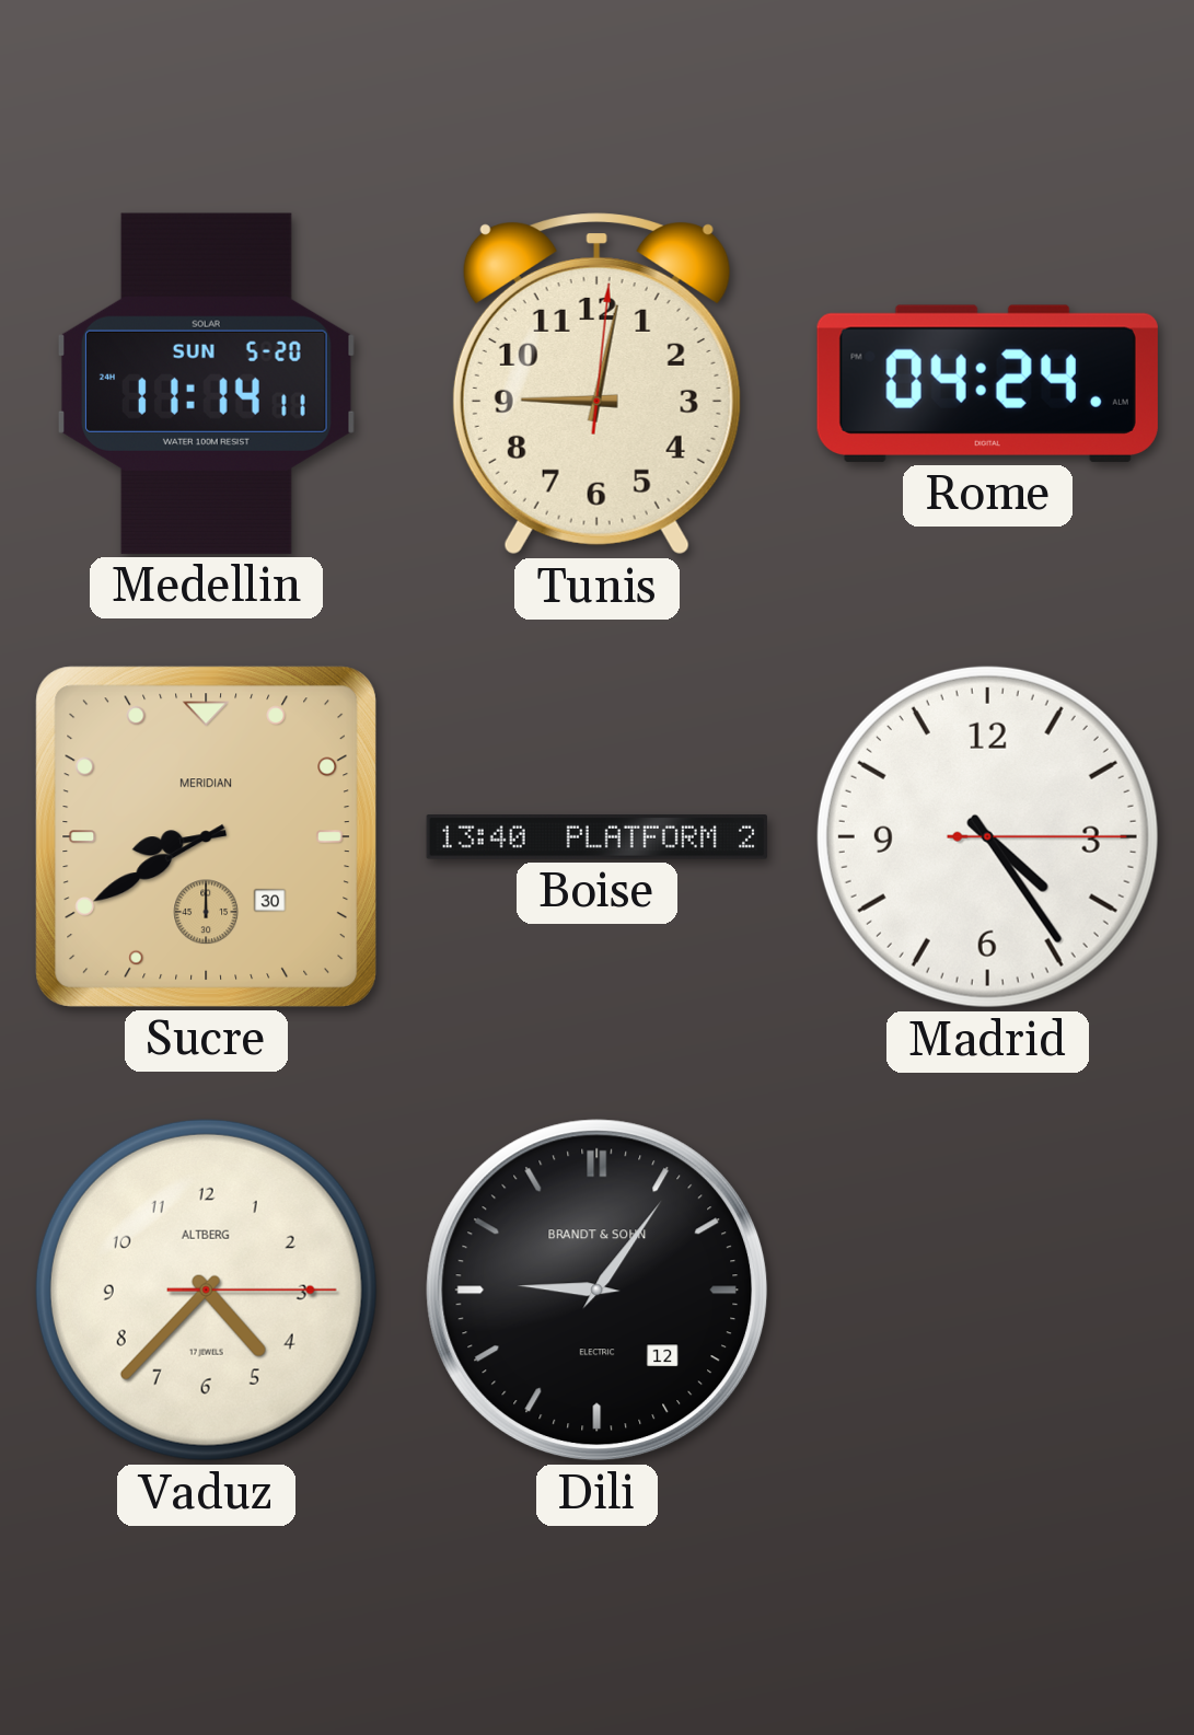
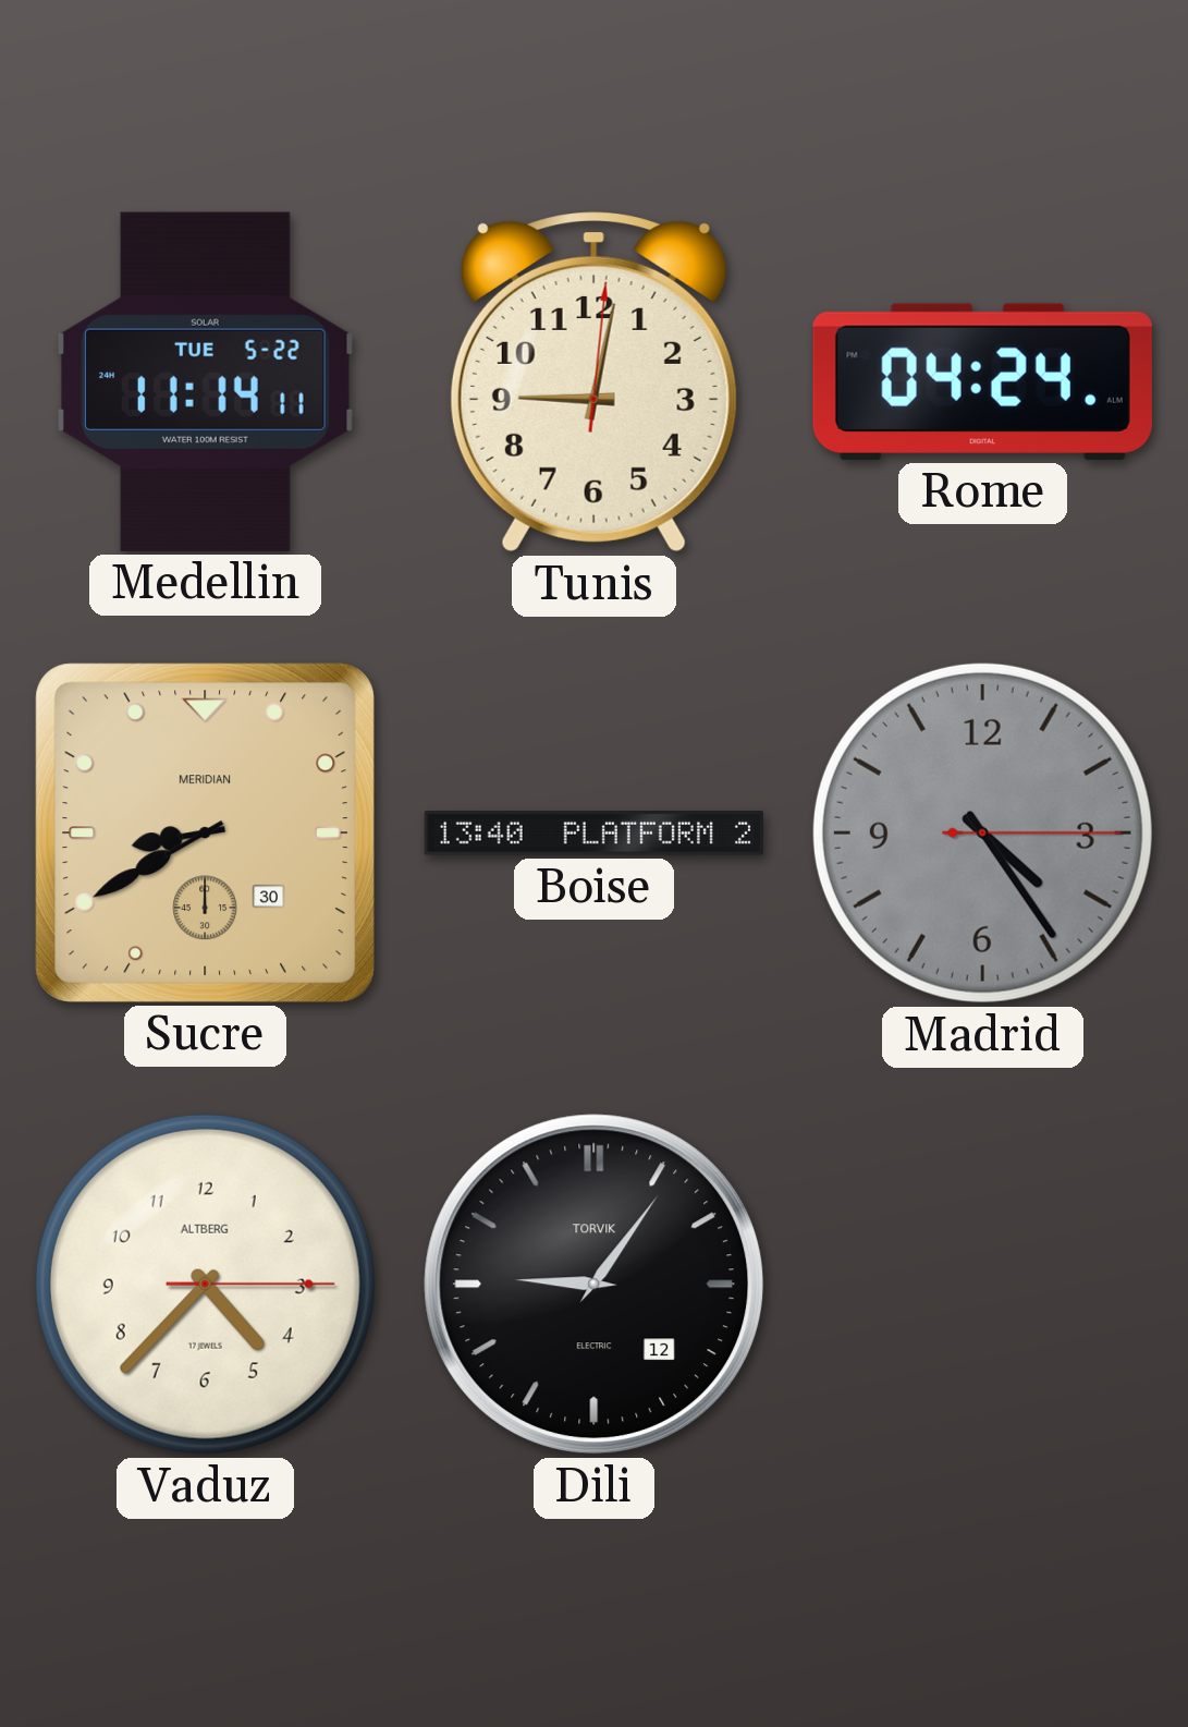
Medellin date: SUN 5-20 -> TUE 5-22 (205, 381)
Madrid dial: white -> grey (982, 832)
Dili brand: BRANDT & SOHN -> TORVIK (595, 1285)
